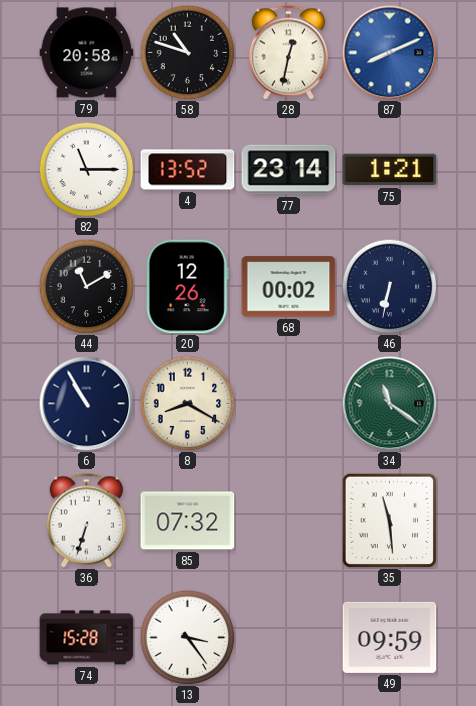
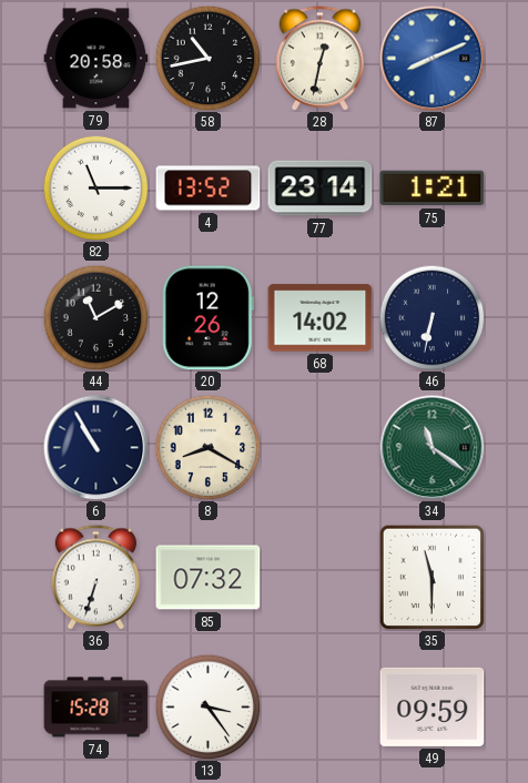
58: 10:48 -> 10:43 (207, 58)
68: 00:02 -> 14:02 (321, 318)
35: 11:29 -> 11:30 (431, 577)
